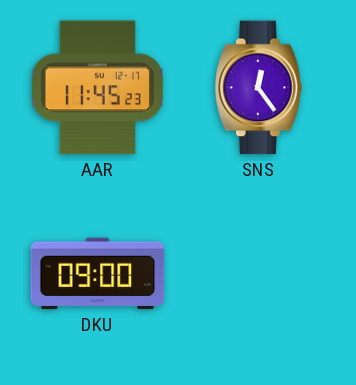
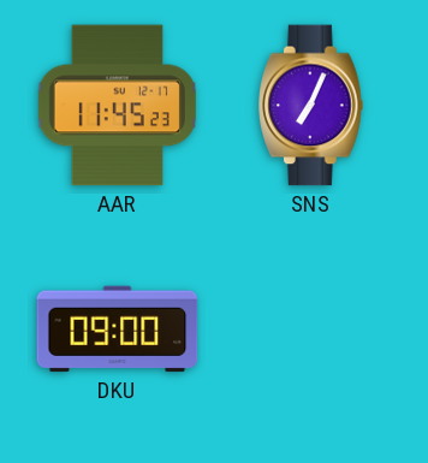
SNS: 12:24 -> 7:04 (311, 106)
